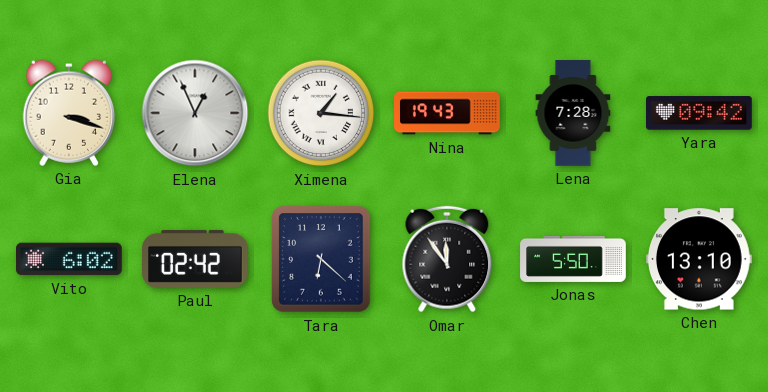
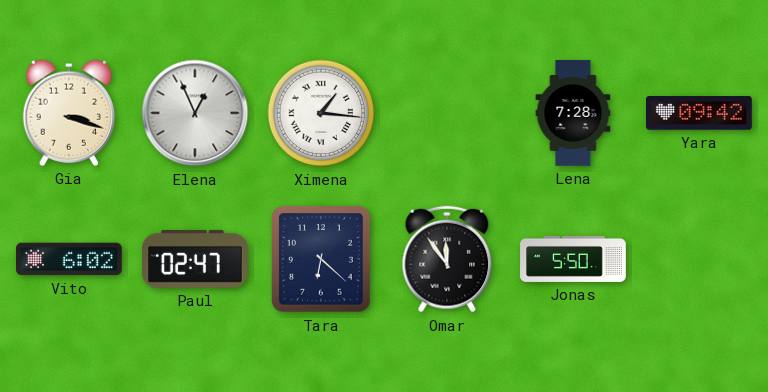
Nina: 19:43 -> none (447, 113)
Paul: 02:42 -> 02:47 (196, 259)
Chen: 13:10 -> none (700, 259)
